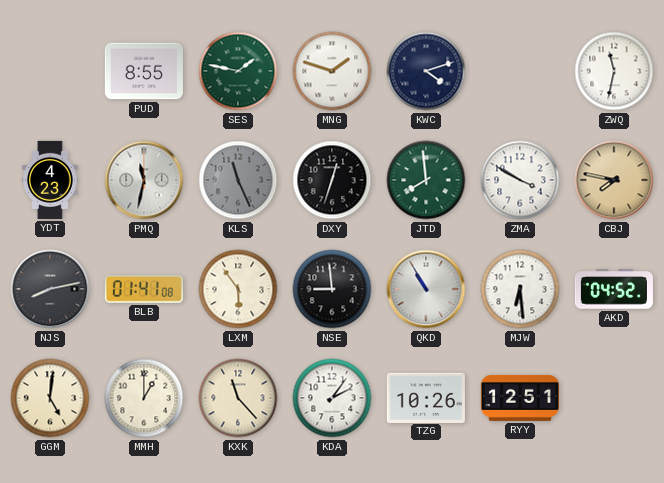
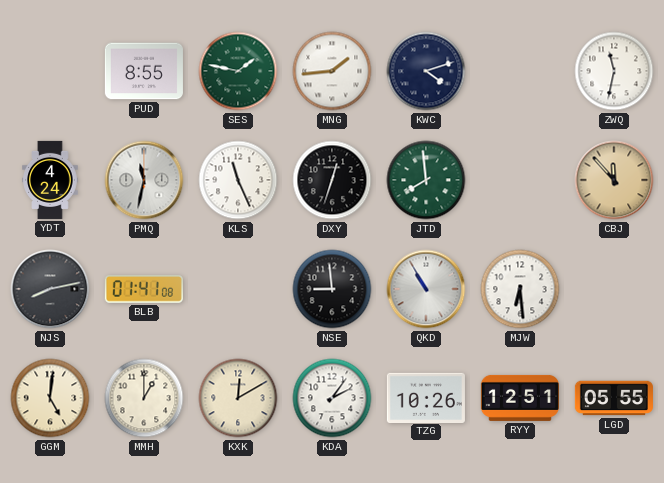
MNG: 1:48 -> 1:44 (332, 71)
YDT: 4:23 -> 4:24 (50, 180)
KLS dial: grey -> white (238, 180)
ZMA: 3:50 -> none (520, 180)
CBJ: 7:47 -> 11:53 (614, 180)
LXM: 5:54 -> none (238, 289)
AKD: 04:52 -> none (614, 289)
KXK: 11:23 -> 12:10 (238, 398)
LGD: none -> 05:55 (614, 398)
